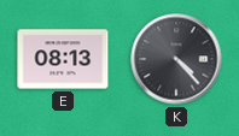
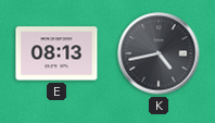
K: 4:23 -> 4:43 (159, 53)
